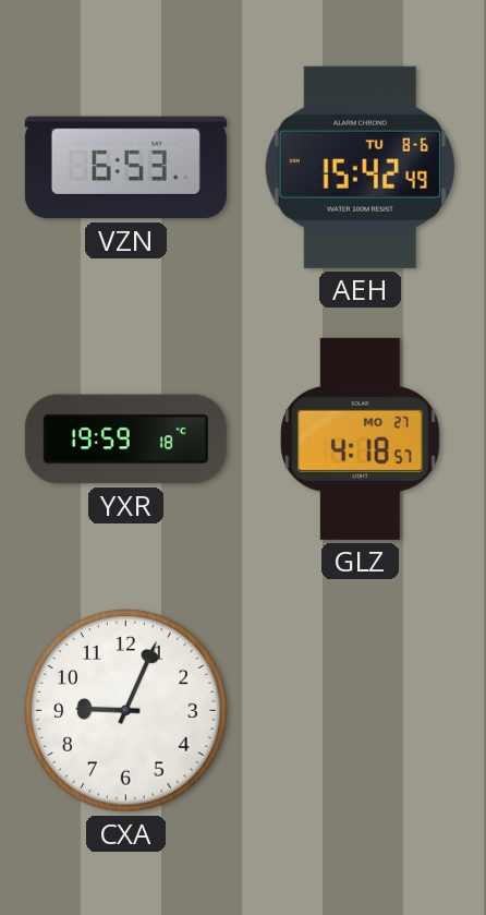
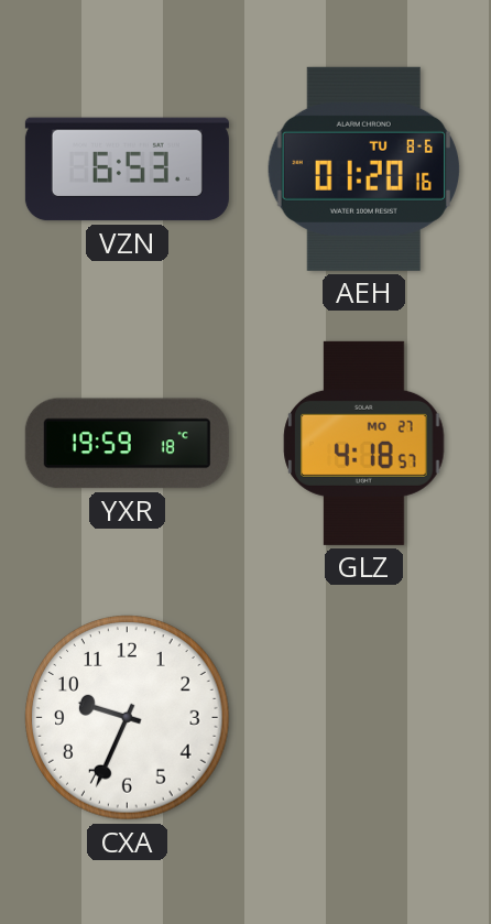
AEH: 15:42 -> 01:20 (364, 169)
CXA: 9:04 -> 9:34 (128, 718)
